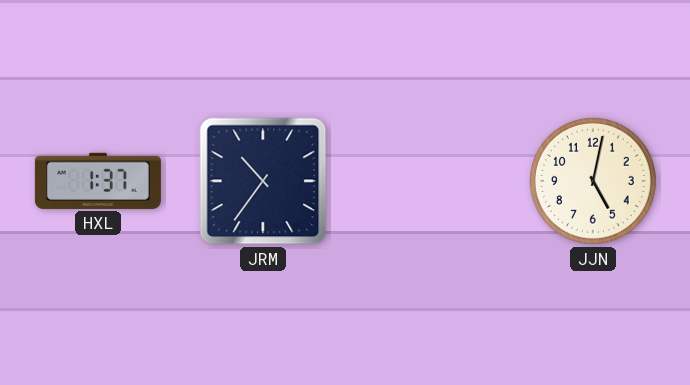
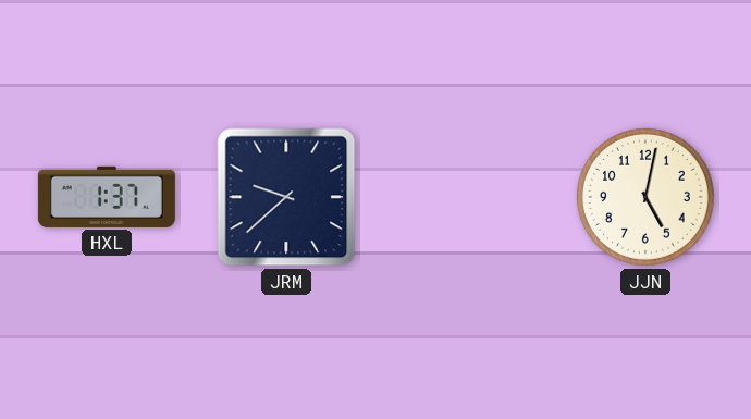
JRM: 10:36 -> 9:38 (286, 197)
